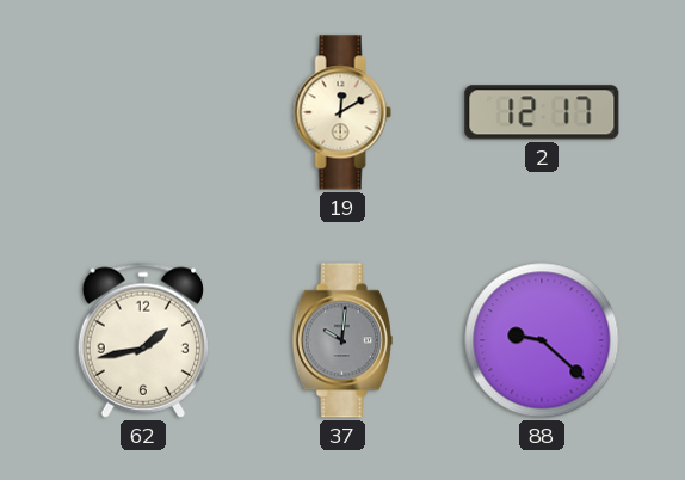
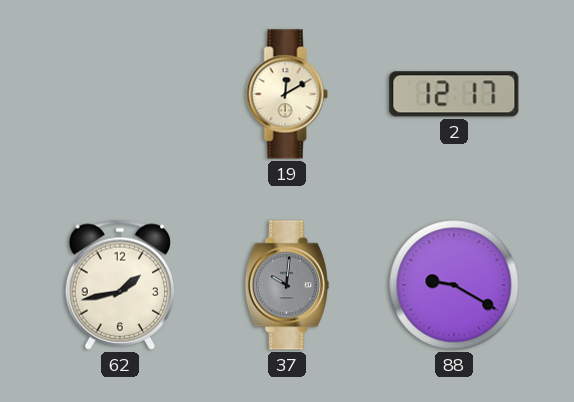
88: 9:22 -> 9:20 (454, 285)
